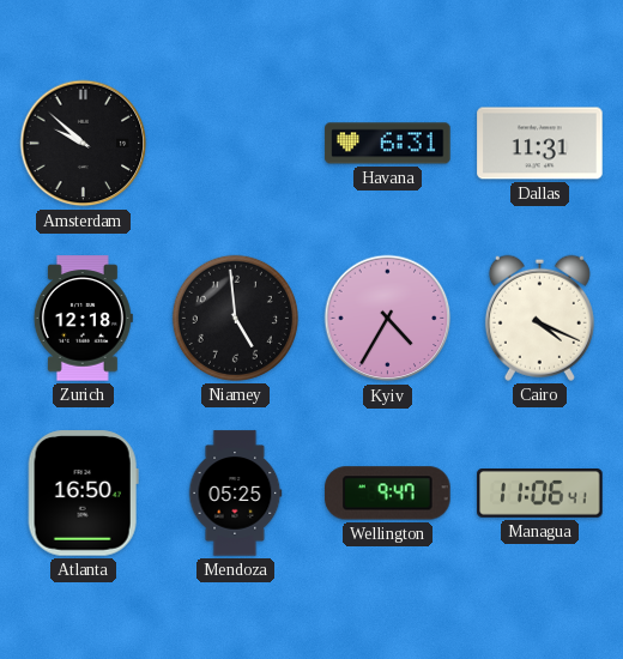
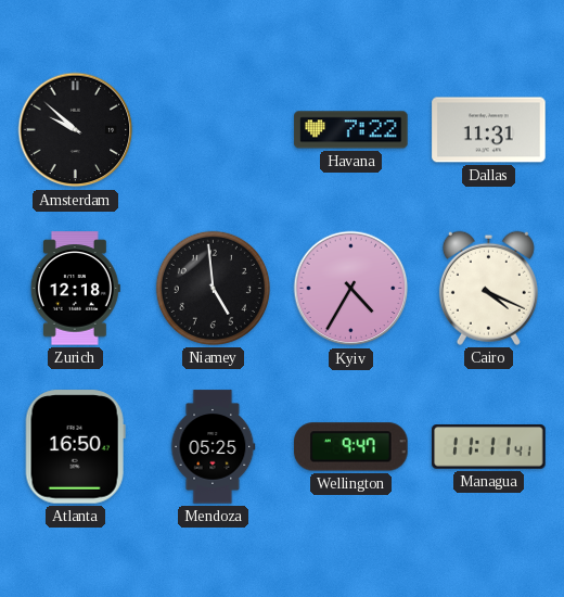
Havana: 6:31 -> 7:22 (351, 130)
Managua: 11:06 -> 11:11 (489, 447)
